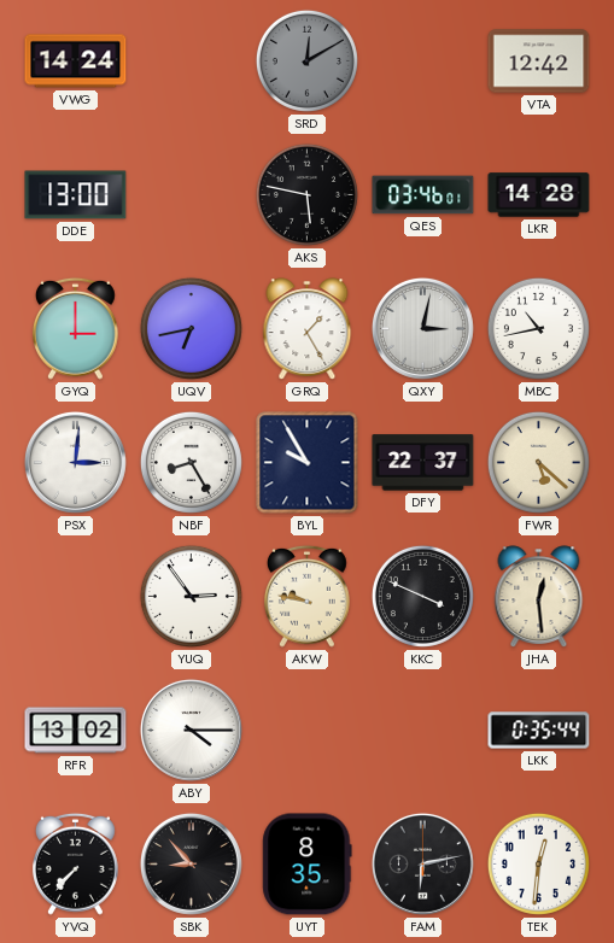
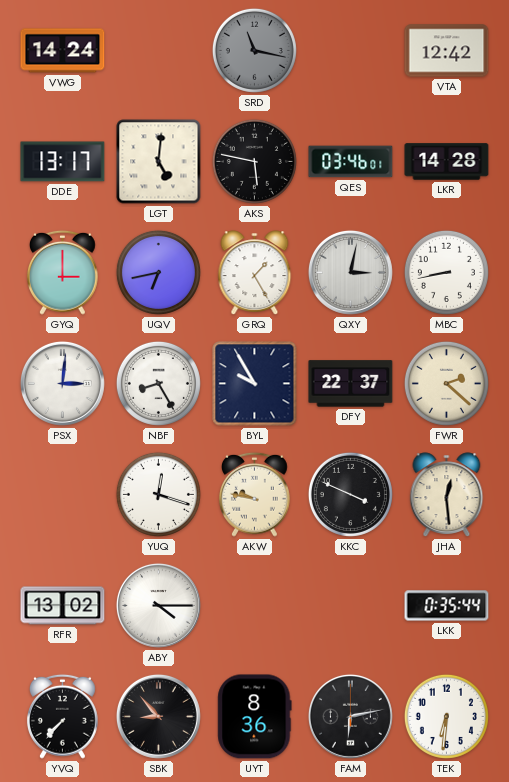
SRD: 12:10 -> 11:17 (254, 50)
DDE: 13:00 -> 13:17 (63, 162)
LGT: none -> 5:01 (159, 162)
MBC: 10:43 -> 8:43 (446, 272)
FWR: 5:22 -> 2:22 (446, 383)
YUQ: 2:54 -> 12:18 (158, 494)
UYT: 8:35 -> 8:36 (255, 717)
TEK: 12:31 -> 6:31 (446, 716)
